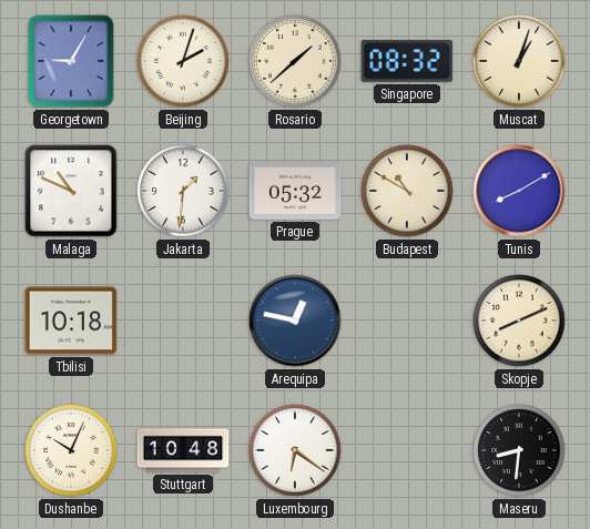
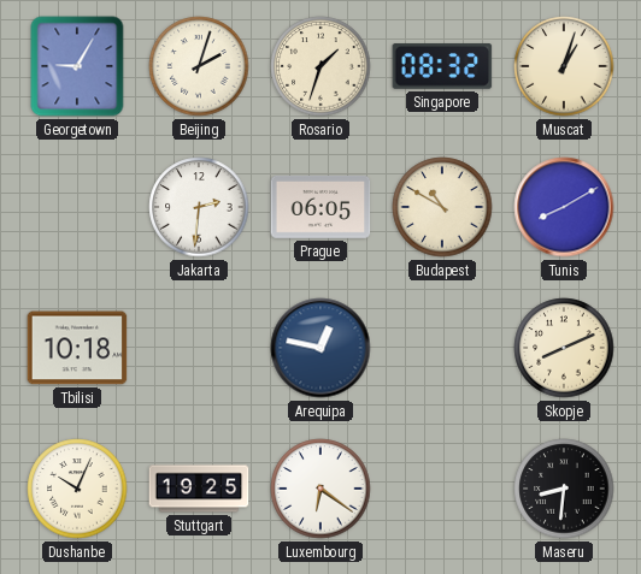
Rosario: 1:38 -> 1:33 (320, 66)
Malaga: 10:49 -> none (71, 191)
Jakarta: 1:31 -> 2:31 (199, 207)
Prague: 05:32 -> 06:05 (320, 207)
Stuttgart: 10:48 -> 19:25 (199, 489)
